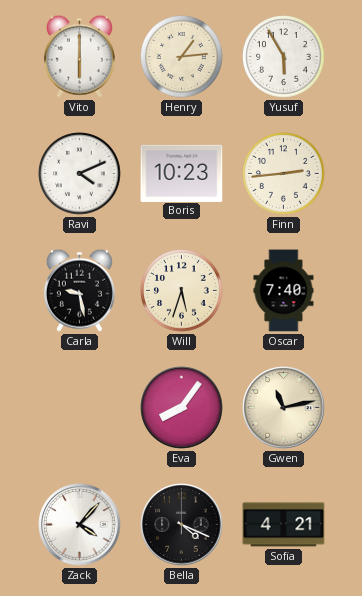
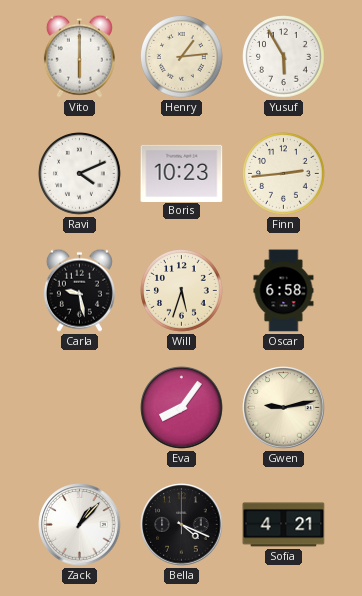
Oscar: 7:40 -> 6:58 (284, 291)
Gwen: 11:13 -> 9:13 (284, 408)
Zack: 4:07 -> 1:07 (80, 525)
